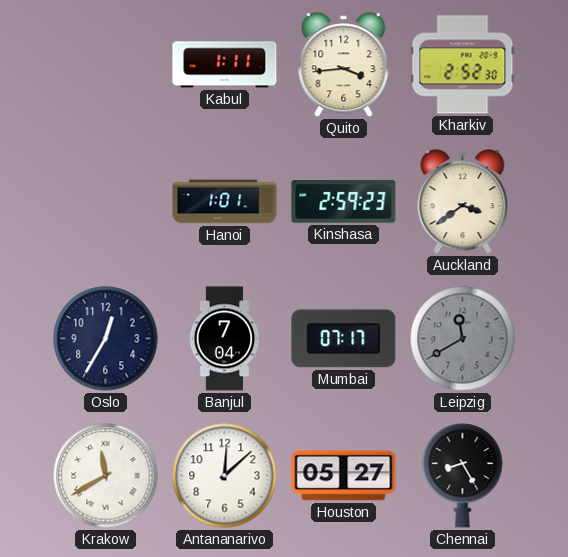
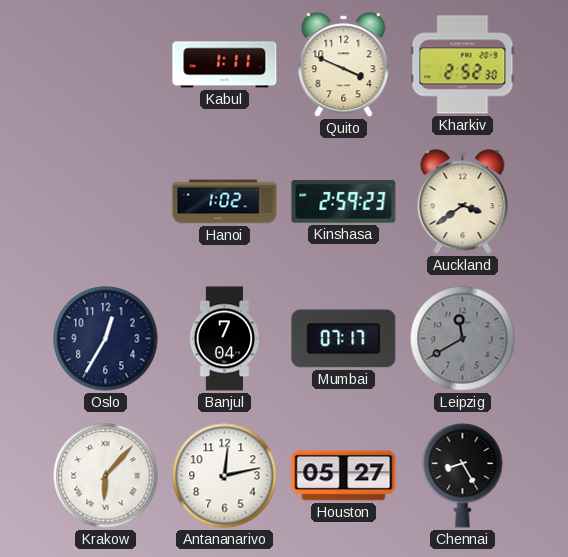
Quito: 3:44 -> 3:49 (344, 65)
Hanoi: 1:01 -> 1:02 (225, 202)
Krakow: 11:40 -> 6:07 (106, 476)
Antananarivo: 12:08 -> 12:13 (225, 476)
